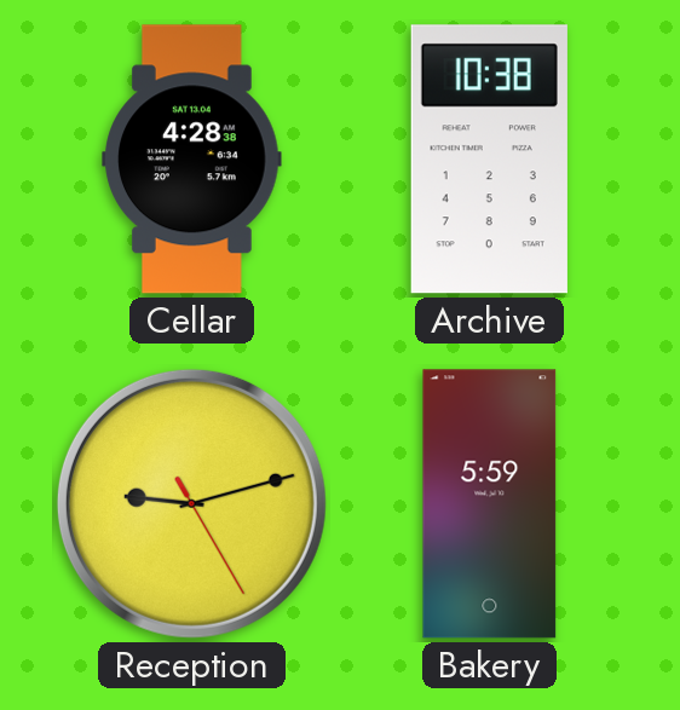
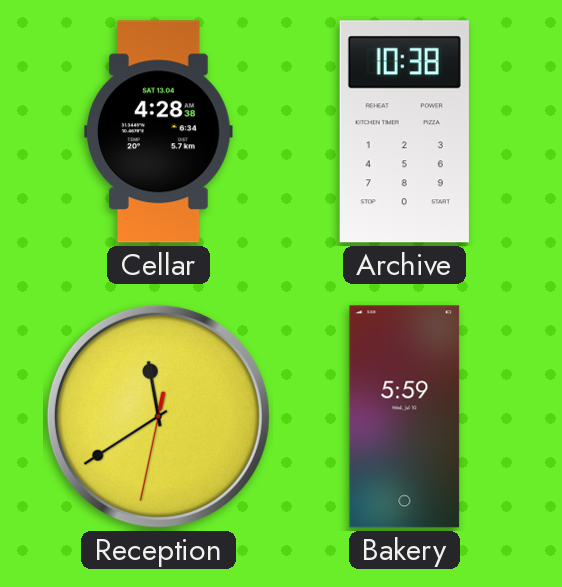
Reception: 9:12 -> 11:39 (158, 416)
